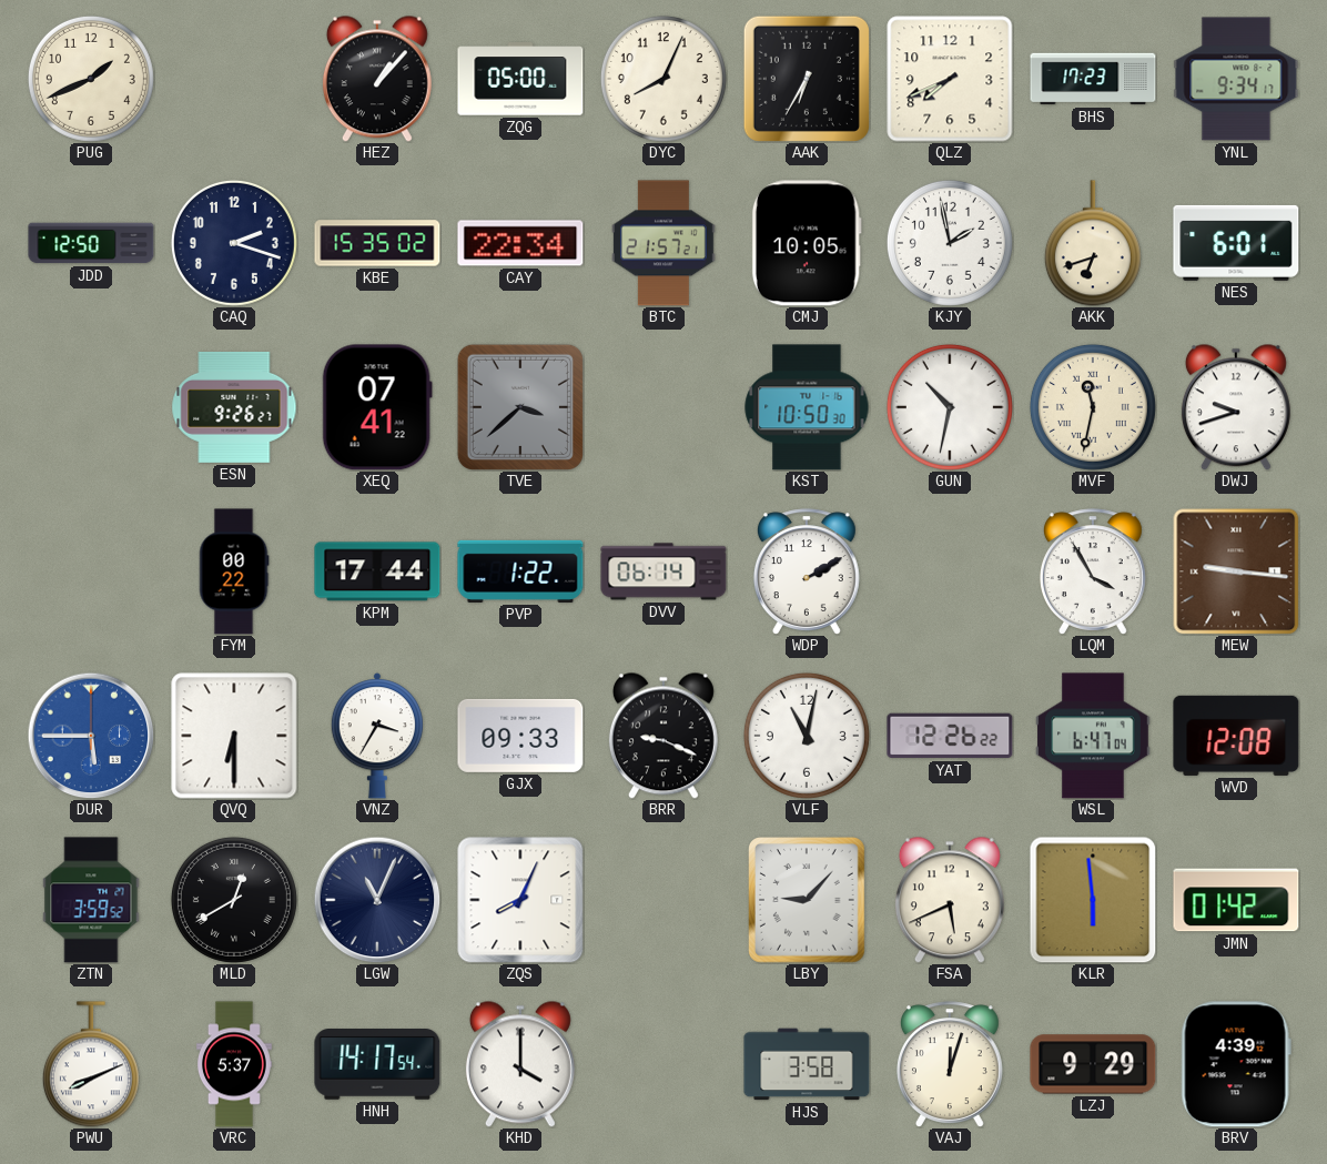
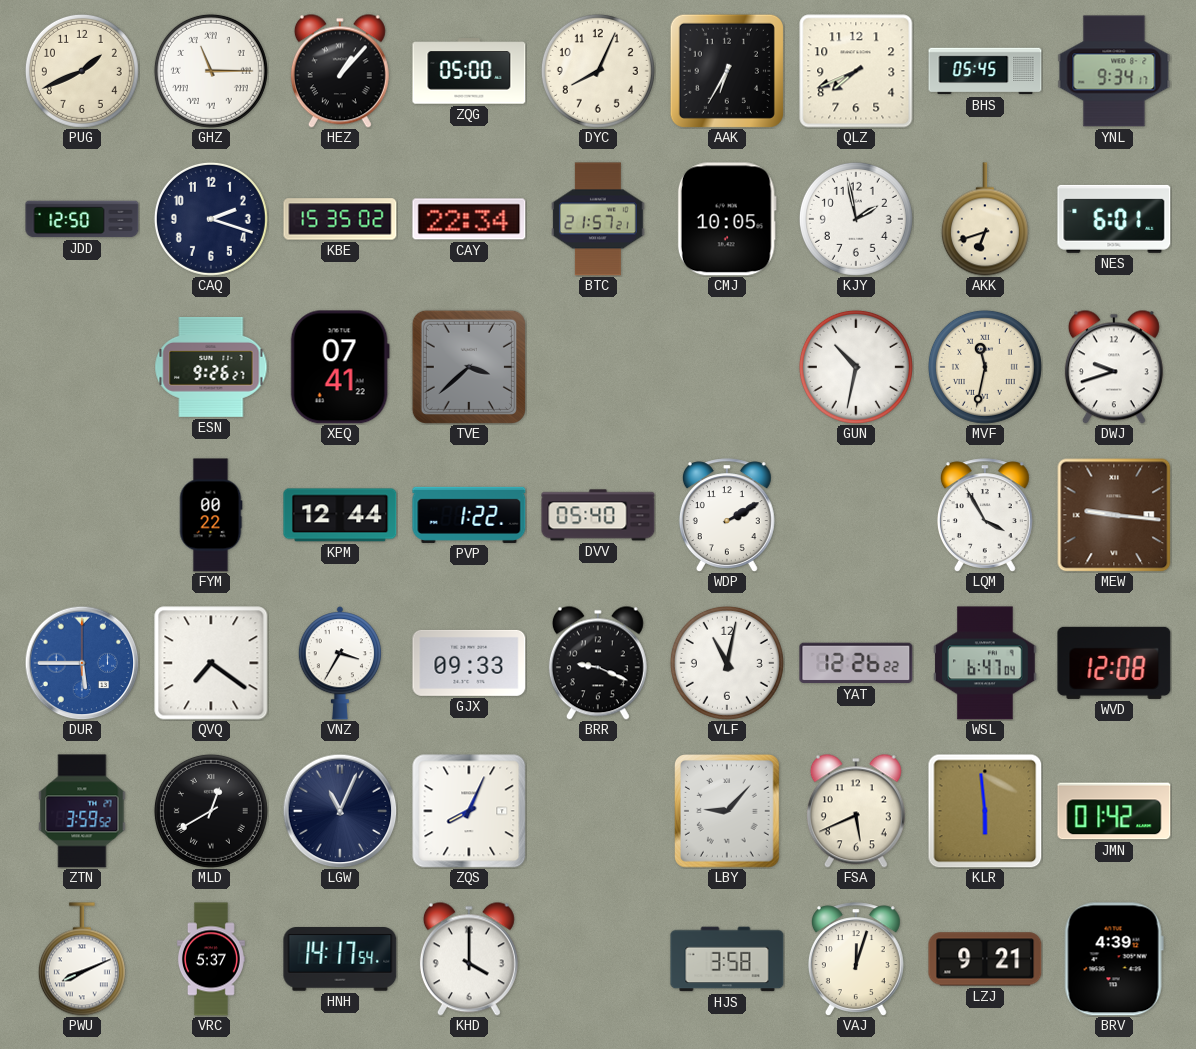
GHZ: none -> 11:15 (211, 71)
BHS: 17:23 -> 05:45 (985, 71)
KST: 10:50 -> none (807, 407)
KPM: 17:44 -> 12:44 (340, 515)
DVV: 06:14 -> 05:40 (598, 515)
QVQ: 6:30 -> 7:21 (211, 663)
LZJ: 9:29 -> 9:21 (985, 959)
